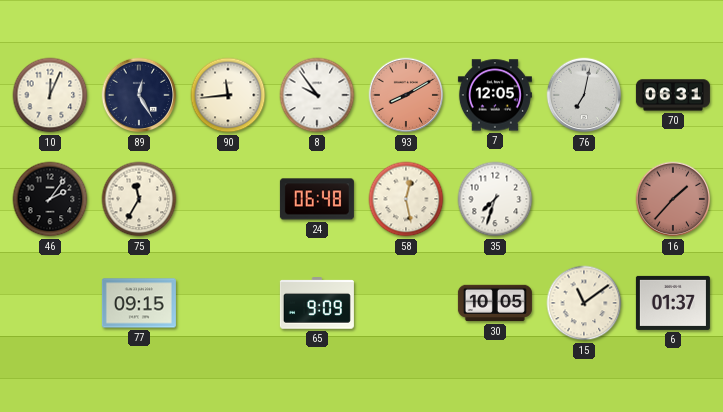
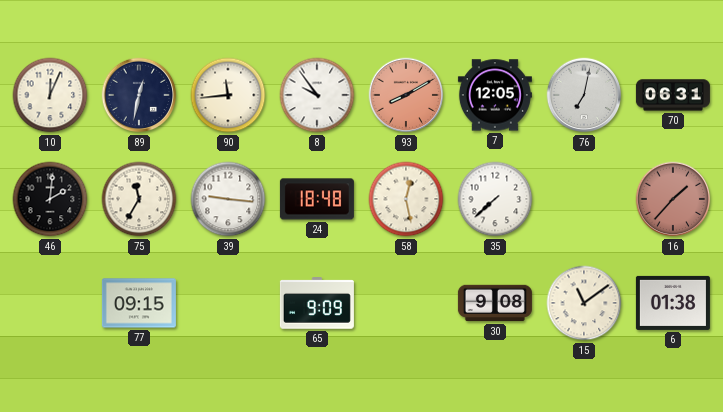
89: 12:25 -> 12:32 (139, 95)
46: 2:06 -> 2:01 (50, 199)
39: none -> 9:16 (228, 199)
24: 06:48 -> 18:48 (317, 199)
35: 7:33 -> 7:38 (495, 199)
30: 10:05 -> 9:08 (495, 303)
6: 01:37 -> 01:38 (673, 303)
